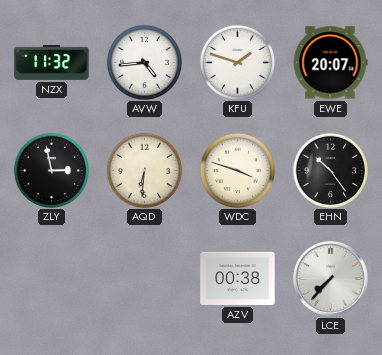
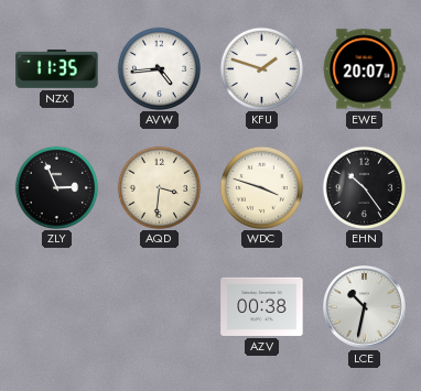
NZX: 11:32 -> 11:35 (57, 68)
ZLY: 2:58 -> 2:56 (56, 187)
AQD: 6:31 -> 3:31 (159, 187)
LCE: 7:37 -> 10:32 (365, 307)
